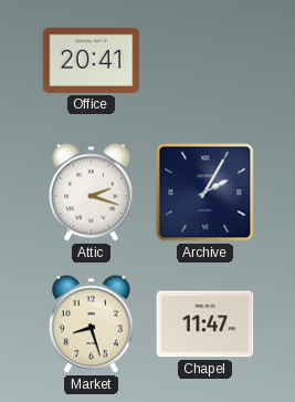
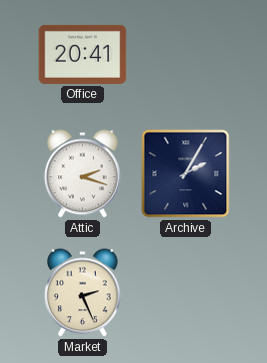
Market: 8:27 -> 2:26 (83, 293)
Chapel: 11:47 -> none (206, 324)
